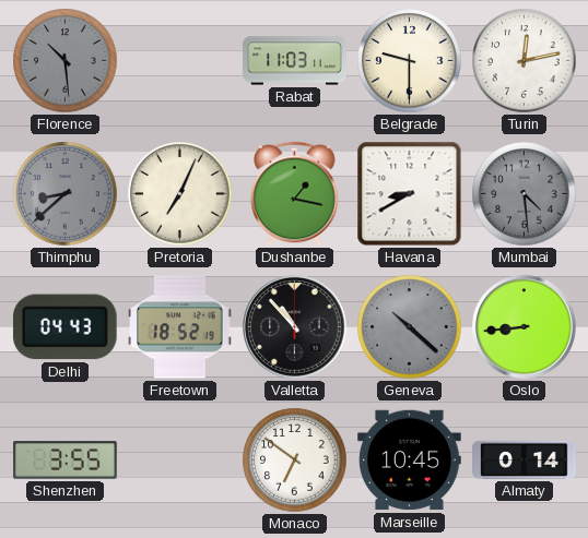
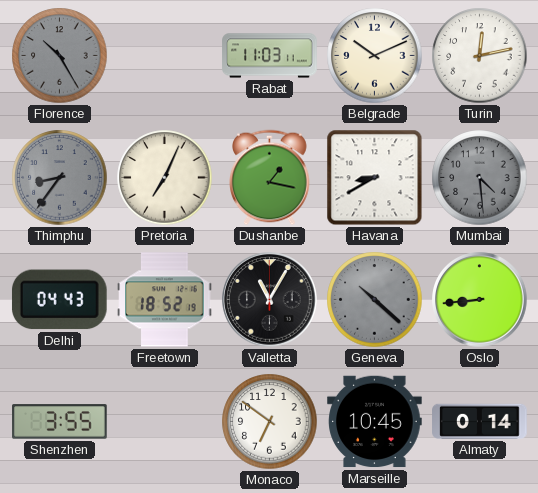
Florence: 10:29 -> 10:25 (60, 56)
Belgrade: 9:30 -> 10:11 (375, 56)
Thimphu: 8:38 -> 8:36 (60, 178)
Valletta: 10:53 -> 11:05 (270, 300)
